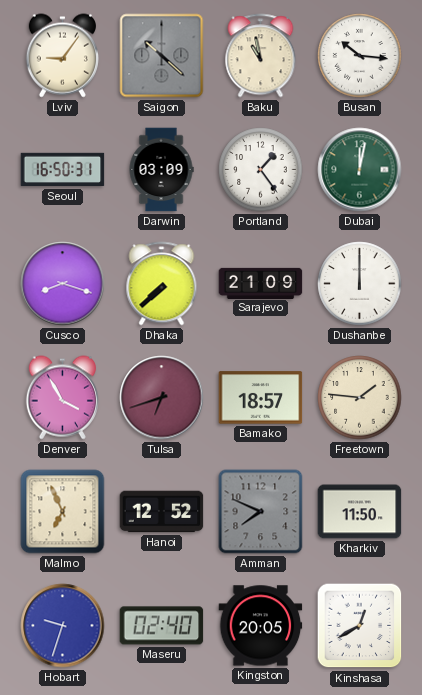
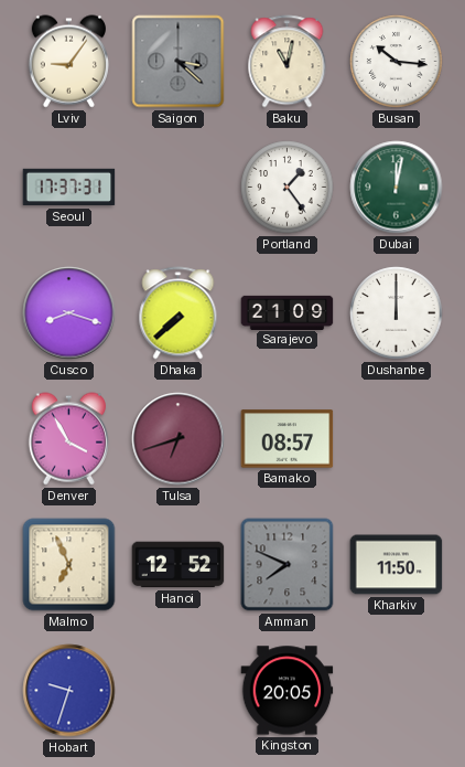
Saigon: 10:22 -> 3:22 (179, 62)
Baku: 10:58 -> 11:02 (288, 62)
Seoul: 16:50 -> 17:37 (69, 188)
Darwin: 03:09 -> none (161, 170)
Bamako: 18:57 -> 08:57 (288, 439)
Freetown: 1:46 -> none (360, 398)
Maseru: 02:40 -> none (162, 626)
Kinshasa: 12:40 -> none (360, 626)
